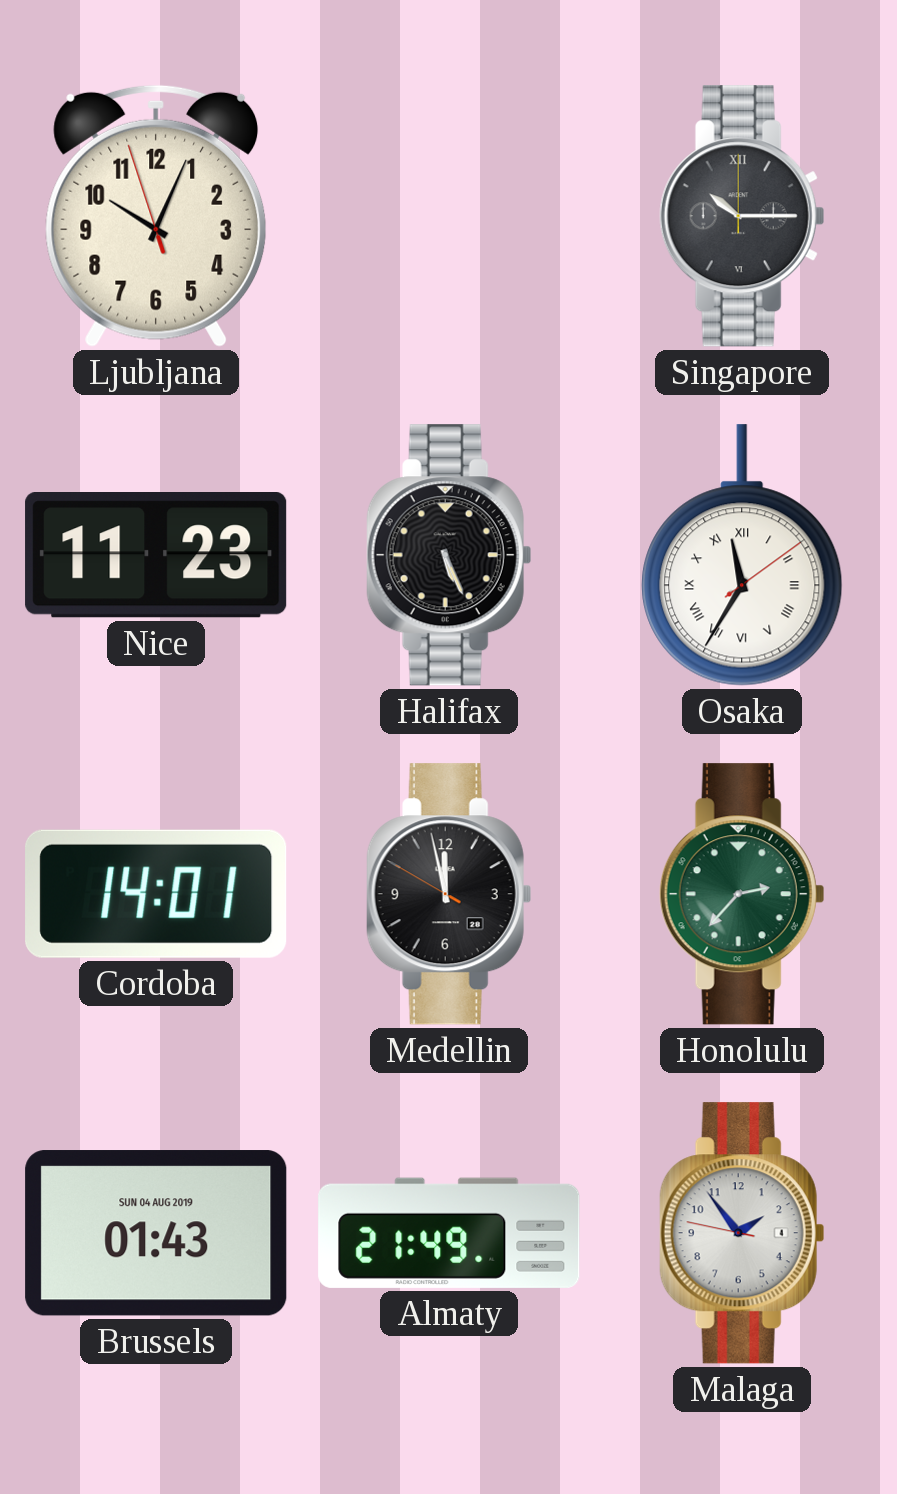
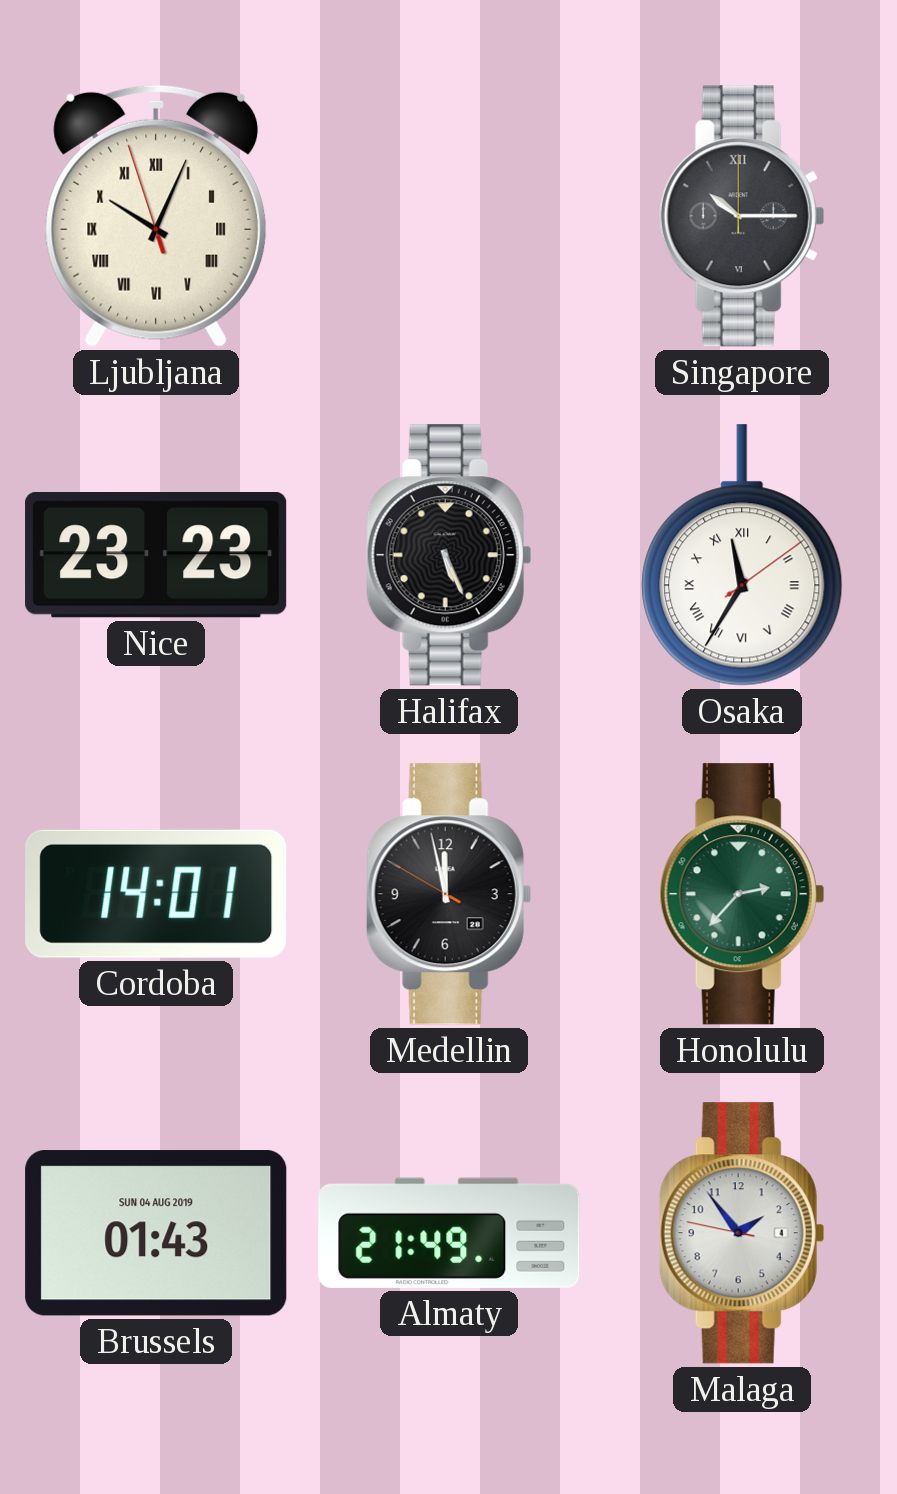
Ljubljana numerals: Arabic -> Roman (156, 216)
Nice: 11:23 -> 23:23 (156, 556)
